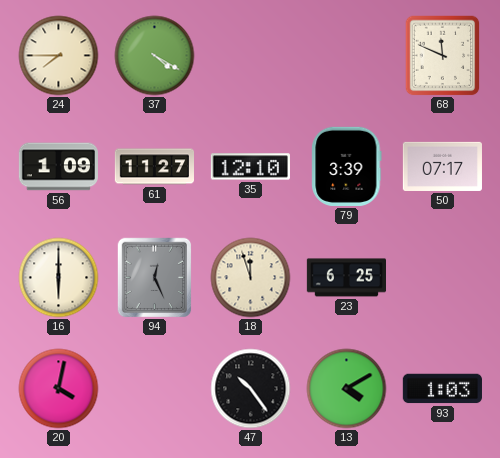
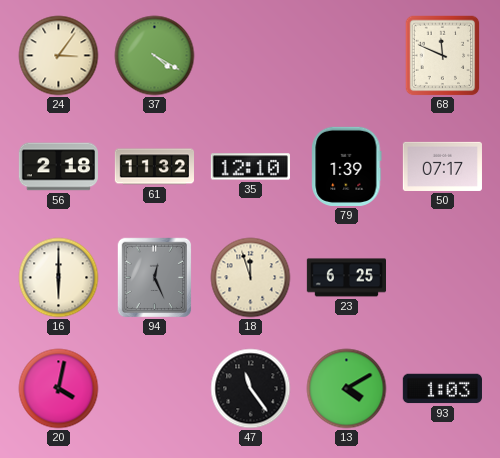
24: 7:45 -> 3:06 (59, 56)
56: 1:09 -> 2:18 (58, 167)
61: 11:27 -> 11:32 (154, 167)
79: 3:39 -> 1:39 (347, 166)
47: 10:24 -> 11:24 (251, 389)
